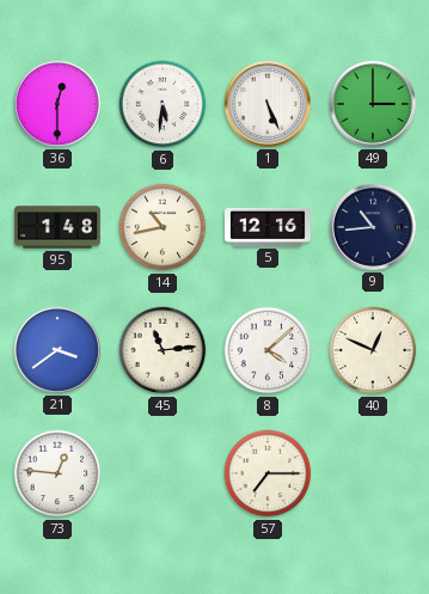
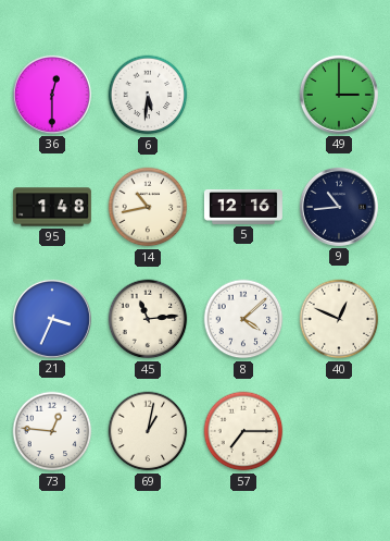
1: 5:26 -> none (268, 104)
21: 3:39 -> 3:34 (52, 319)
69: none -> 1:02 (148, 431)
